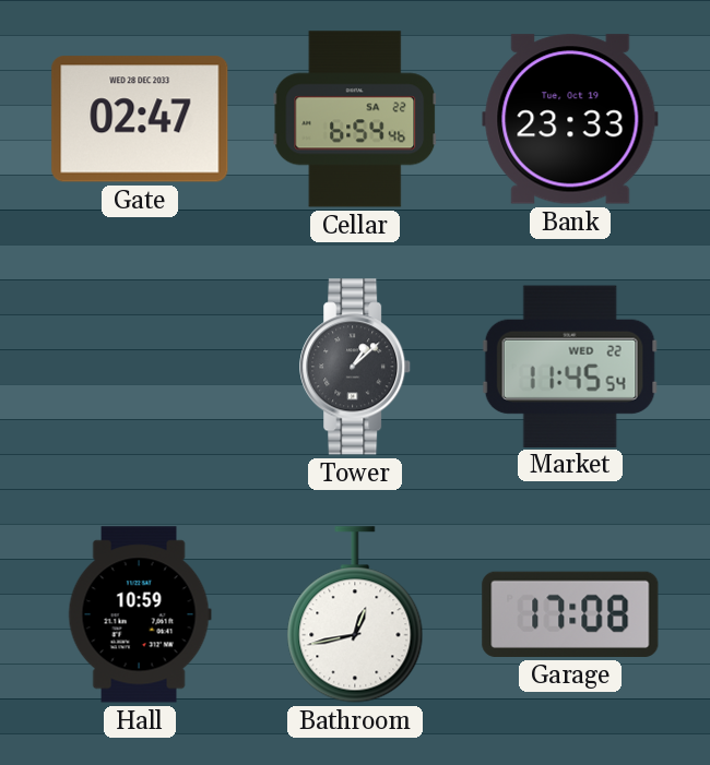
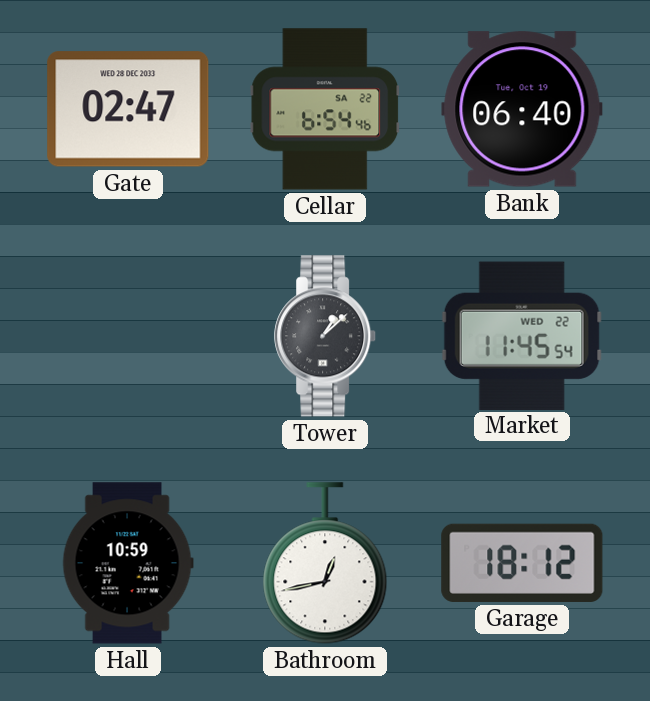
Bank: 23:33 -> 06:40 (522, 109)
Garage: 17:08 -> 18:12 (522, 563)
